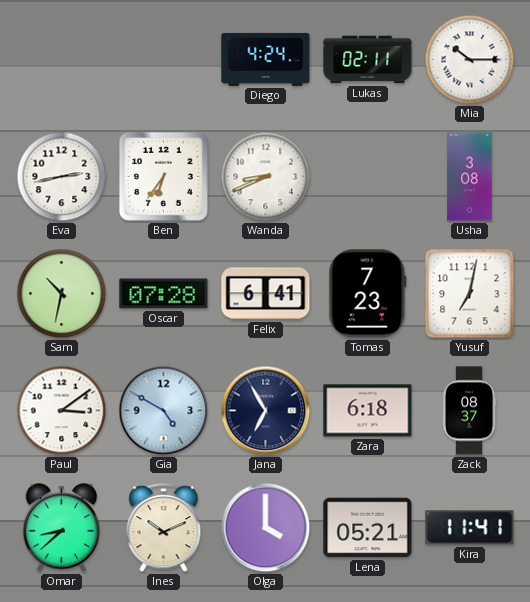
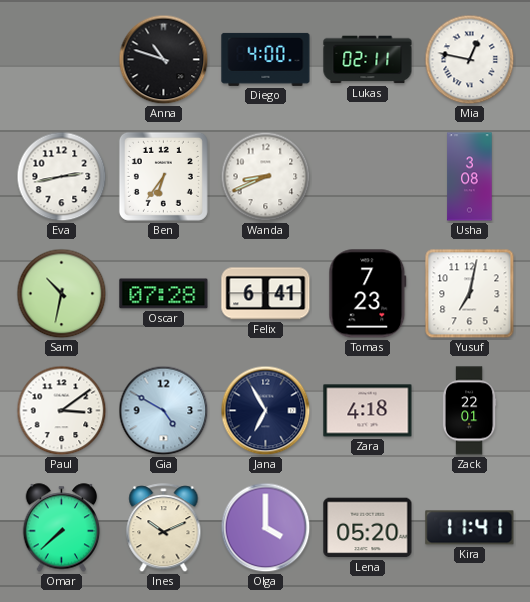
Anna: none -> 10:48 (164, 60)
Diego: 4:24 -> 4:00 (266, 59)
Mia: 10:15 -> 12:47 (470, 60)
Zara: 6:18 -> 4:18 (368, 411)
Zack: 08:37 -> 22:01 (469, 411)
Omar: 8:38 -> 7:38 (62, 528)
Lena: 05:21 -> 05:20 (368, 528)
